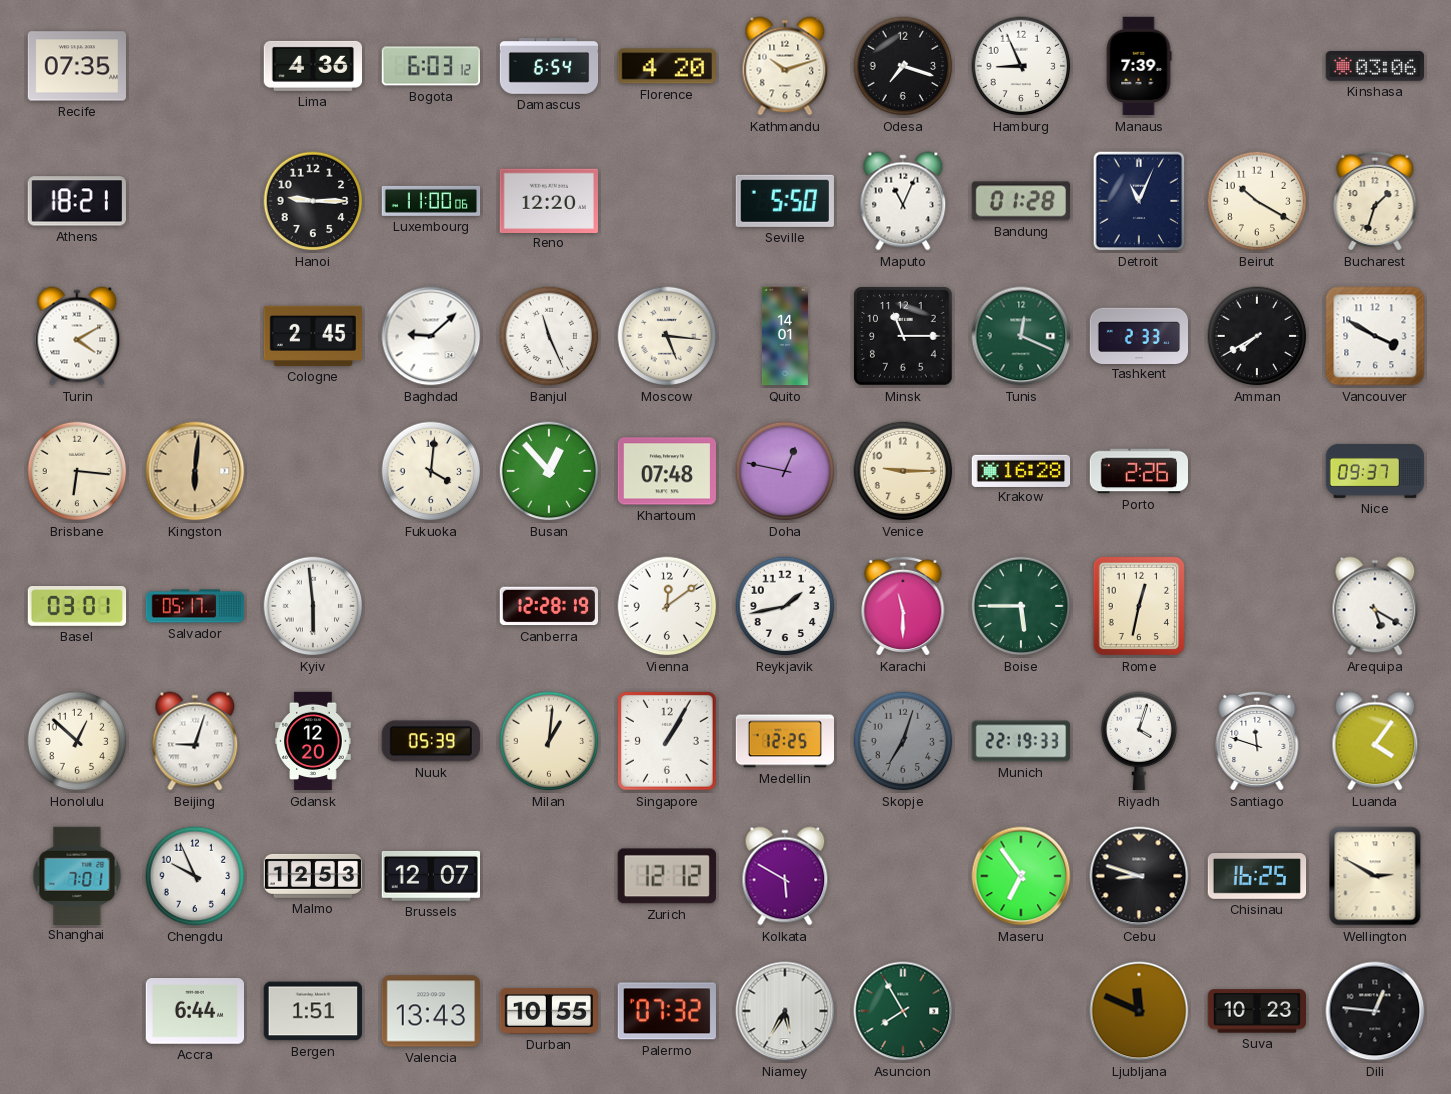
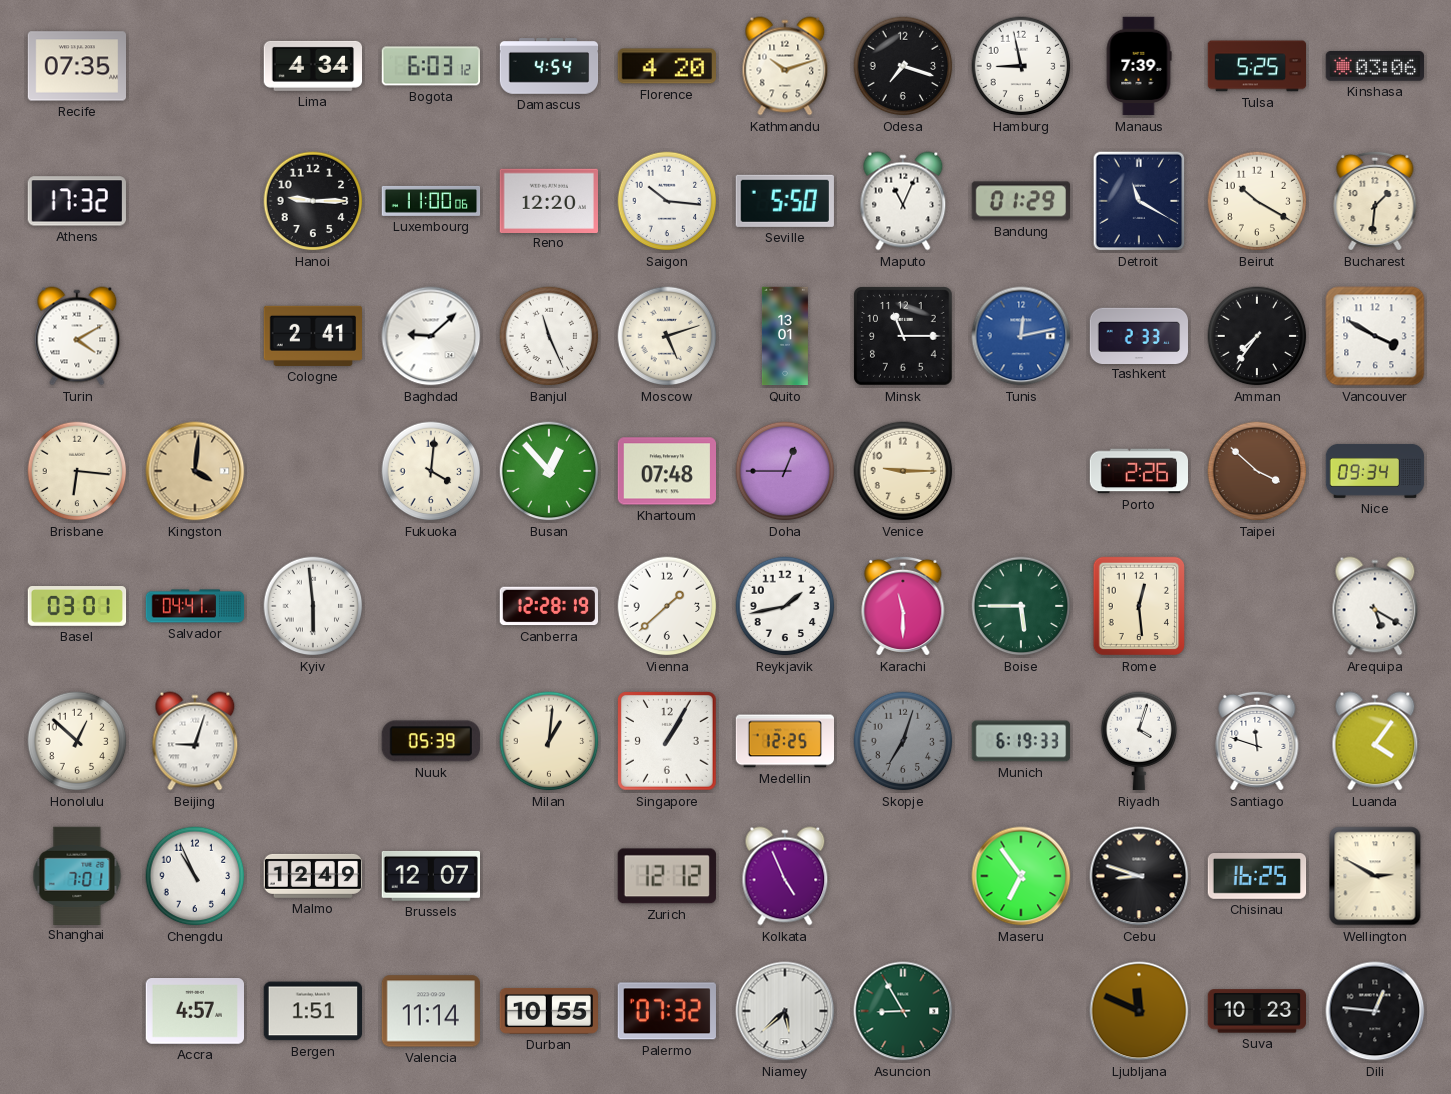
Lima: 4:36 -> 4:34 (312, 66)
Damascus: 6:54 -> 4:54 (549, 66)
Hamburg: 8:56 -> 8:58 (1021, 66)
Tulsa: none -> 5:25 (1257, 66)
Athens: 18:21 -> 17:32 (77, 201)
Saigon: none -> 10:16 (667, 201)
Bandung: 01:28 -> 01:29 (1020, 201)
Detroit: 11:04 -> 11:20 (1139, 201)
Bucharest: 1:33 -> 1:31 (1375, 201)
Cologne: 2:45 -> 2:41 (312, 336)
Moscow: 5:16 -> 5:12 (667, 336)
Quito: 14:01 -> 13:01 (785, 336)
Tunis: 12:19 -> 12:13 (1021, 336)
Tunis dial: green -> blue (1021, 336)
Amman: 7:40 -> 7:36 (1257, 336)
Kingston: 6:01 -> 4:01 (195, 471)
Doha: 12:47 -> 12:45 (785, 471)
Krakow: 16:28 -> none (1021, 470)
Taipei: none -> 3:52 (1257, 471)
Nice: 09:37 -> 09:34 (1375, 471)
Salvador: 05:17 -> 04:41 (195, 606)
Vienna: 12:09 -> 1:38 (667, 606)
Rome: 12:32 -> 12:29 (1138, 606)
Gdansk: 12:20 -> none (313, 741)
Munich: 22:19 -> 6:19 (1021, 741)
Chengdu: 9:56 -> 10:56 (195, 876)
Malmo: 12:53 -> 12:49 (313, 876)
Kolkata: 5:50 -> 4:56 (785, 876)
Accra: 6:44 -> 4:57 (194, 1012)
Valencia: 13:43 -> 11:14 (430, 1011)
Niamey: 5:35 -> 5:38 (785, 1011)
Asuncion: 7:55 -> 8:55 (903, 1011)
